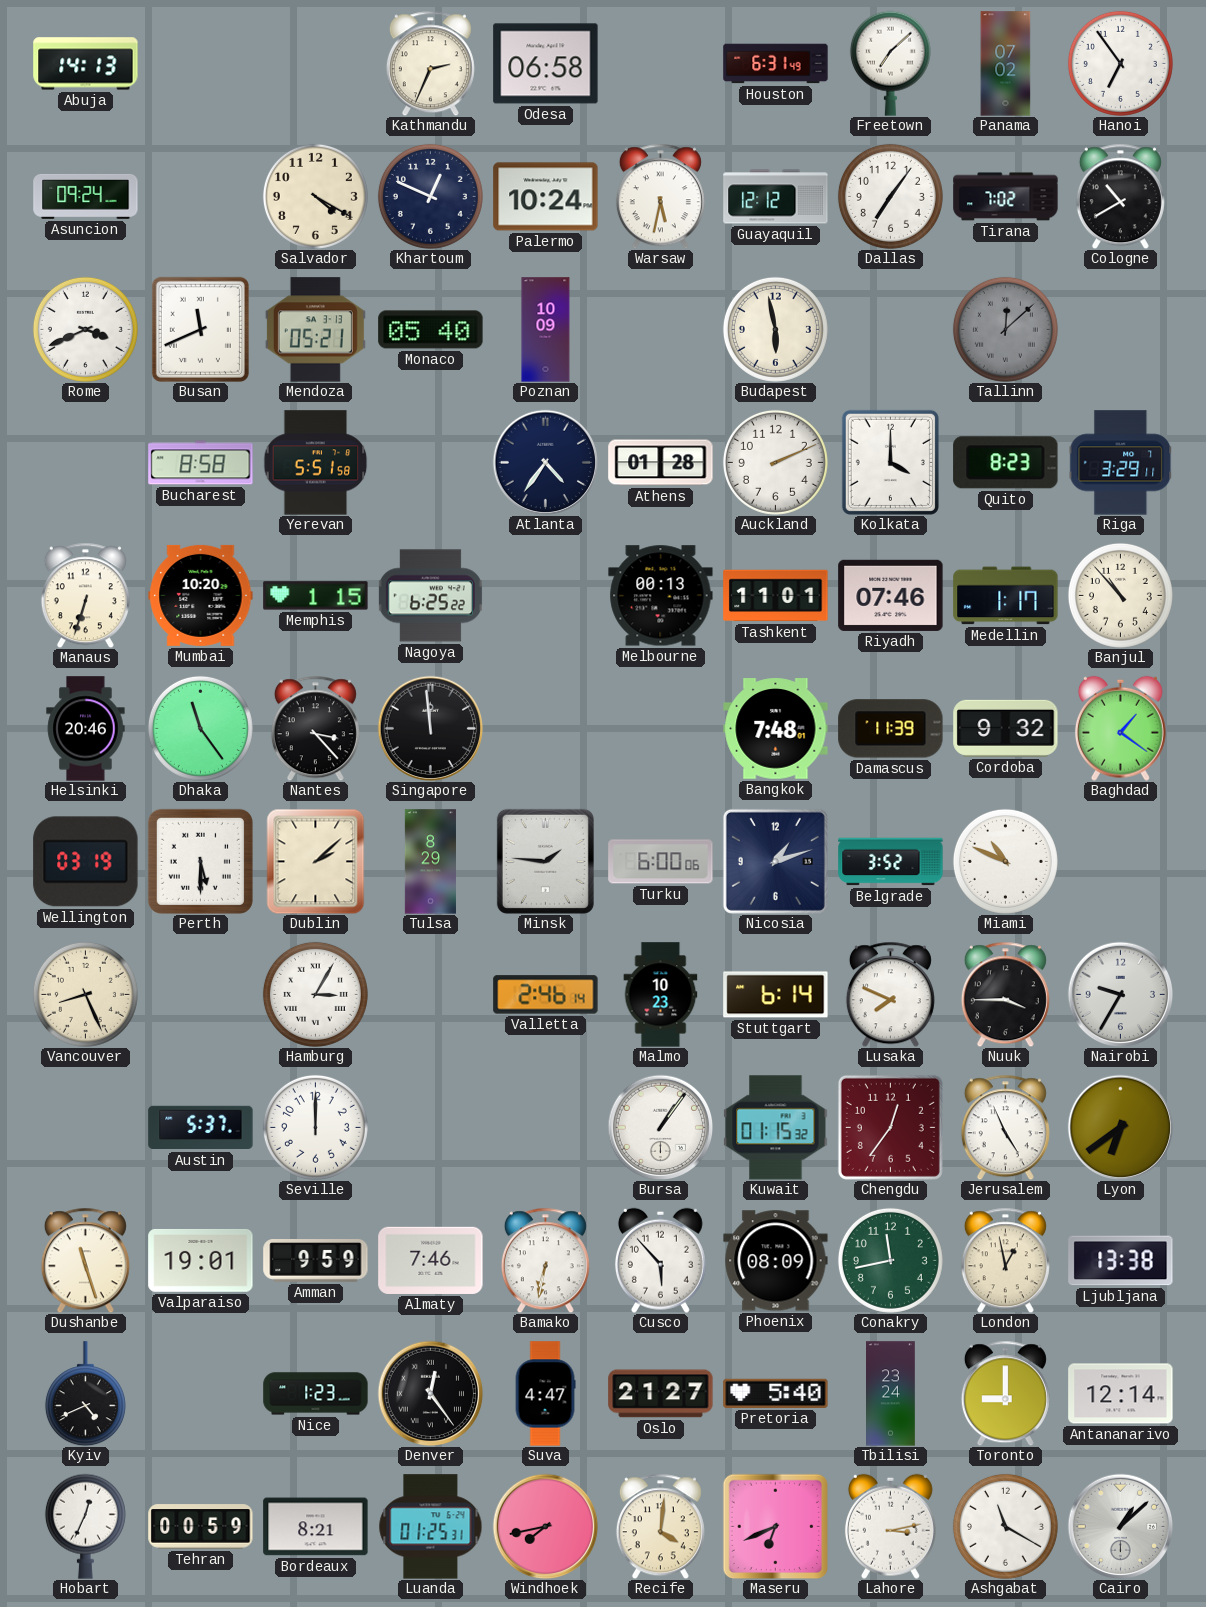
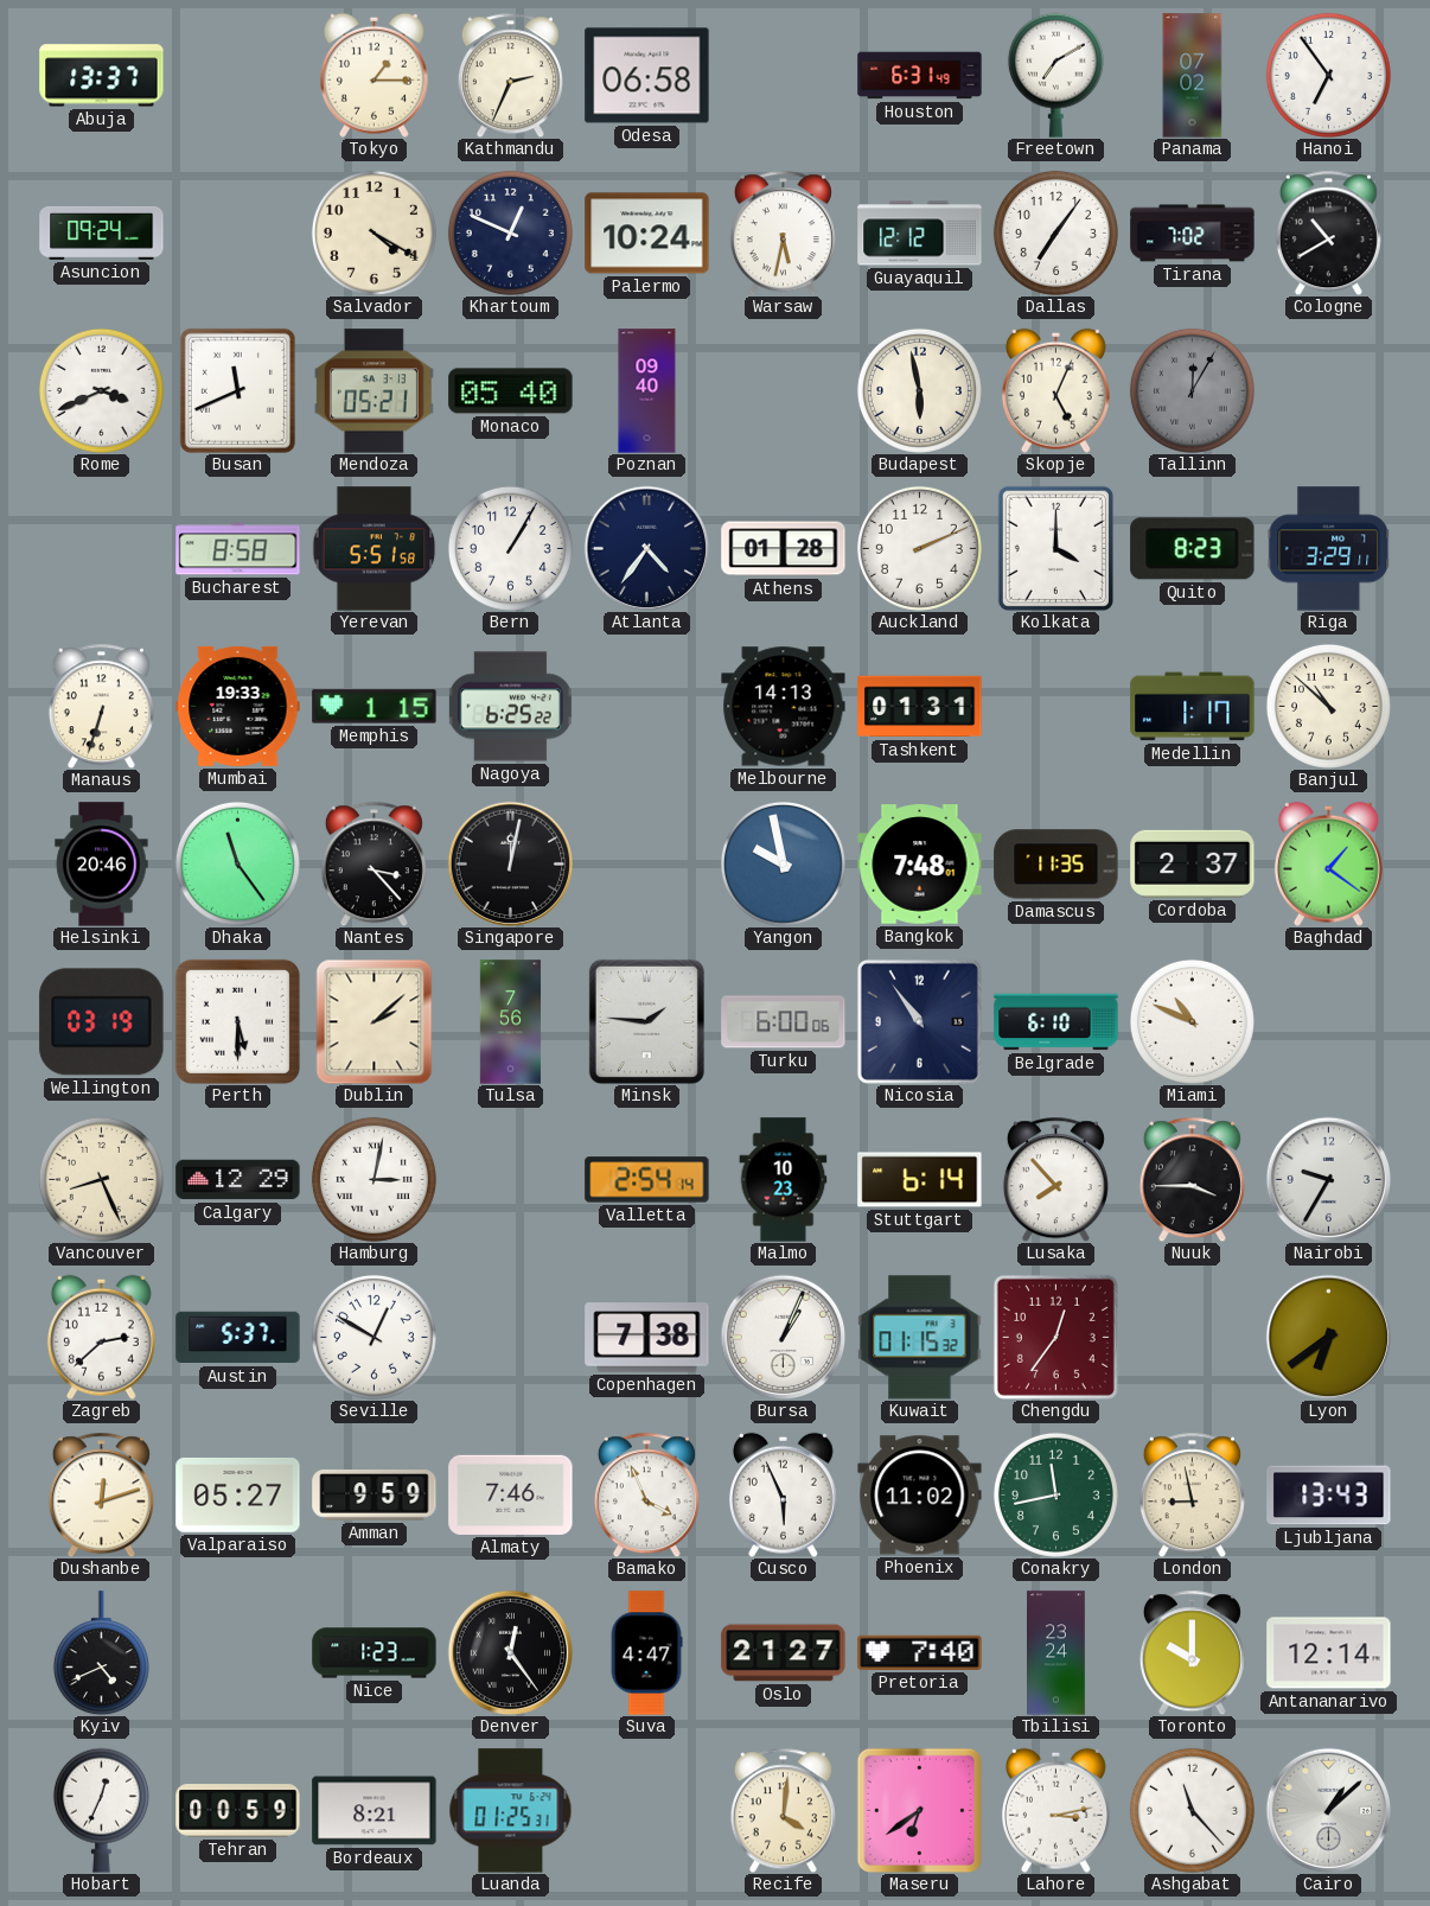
Abuja: 14:13 -> 13:37 (102, 76)
Tokyo: none -> 1:15 (374, 75)
Freetown: 7:08 -> 7:10 (1055, 75)
Poznan: 10:09 -> 09:40 (647, 391)
Skopje: none -> 5:04 (1055, 390)
Tallinn: 12:08 -> 12:05 (1192, 390)
Bern: none -> 1:05 (510, 548)
Mumbai: 10:20 -> 19:33 (238, 706)
Melbourne: 00:13 -> 14:13 (784, 707)
Tashkent: 11:01 -> 01:31 (920, 707)
Riyadh: 07:46 -> none (891, 595)
Banjul: 10:53 -> 10:52 (1328, 706)
Singapore: 11:59 -> 12:02 (510, 863)
Yangon: none -> 9:58 (783, 863)
Damascus: 11:39 -> 11:35 (1056, 865)
Cordoba: 9:32 -> 2:37 (1193, 863)
Tulsa: 8:29 -> 7:56 (510, 1022)
Nicosia: 1:12 -> 10:54 (919, 1021)
Belgrade: 3:52 -> 6:10 (1056, 1022)
Calgary: none -> 12:29 (238, 1180)
Hamburg: 3:05 -> 3:02 (374, 1179)
Valletta: 2:46 -> 2:54 (647, 1180)
Lusaka: 7:49 -> 7:53 (1055, 1179)
Zagreb: none -> 2:38 (101, 1337)
Seville: 12:00 -> 12:50 (374, 1337)
Copenhagen: none -> 7:38 (647, 1338)
Bursa: 1:06 -> 1:04 (783, 1337)
Jerusalem: 4:56 -> none (1005, 1127)
Dushanbe: 11:27 -> 12:12 (101, 1494)
Valparaiso: 19:01 -> 05:27 (238, 1496)
Bamako: 6:32 -> 3:56 (646, 1494)
Cusco: 5:53 -> 5:56 (783, 1494)
Phoenix: 08:09 -> 11:02 (920, 1496)
London: 12:58 -> 8:58 (1192, 1494)
Ljubljana: 13:38 -> 13:43 (1329, 1496)
Pretoria: 5:40 -> 7:40 (920, 1652)
Toronto: 9:00 -> 10:00 (1192, 1652)
Windhoek: 7:43 -> none (545, 1526)
Maseru: 6:41 -> 6:39 (919, 1810)
Ashgabat: 11:20 -> 11:23 (1192, 1810)
